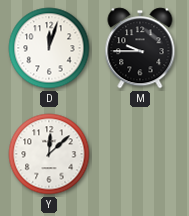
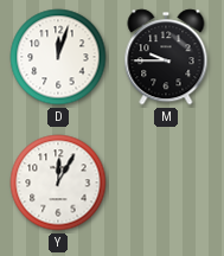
Y: 12:08 -> 12:05 (58, 183)
